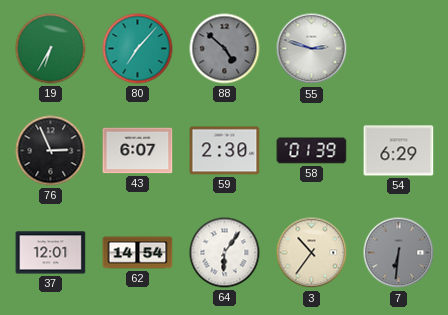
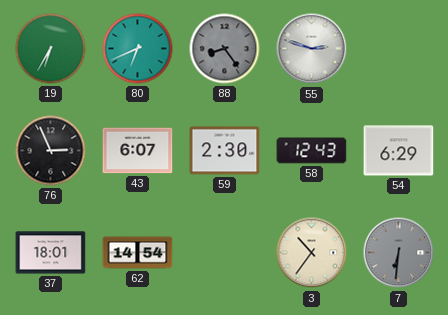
80: 7:07 -> 6:41 (138, 49)
88: 4:52 -> 8:24 (225, 49)
58: 01:39 -> 12:43 (312, 151)
37: 12:01 -> 18:01 (51, 253)
64: 6:06 -> none (225, 253)
